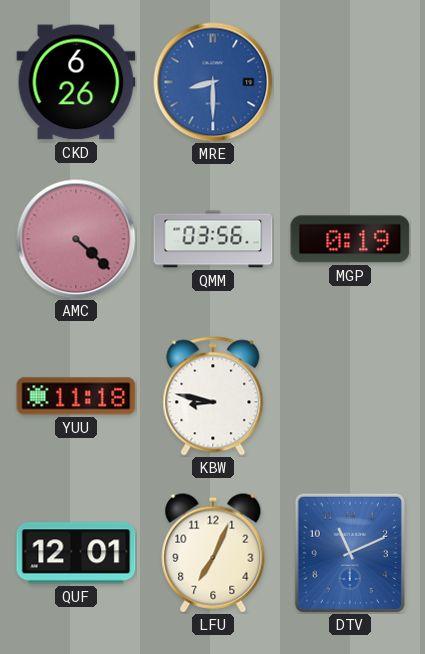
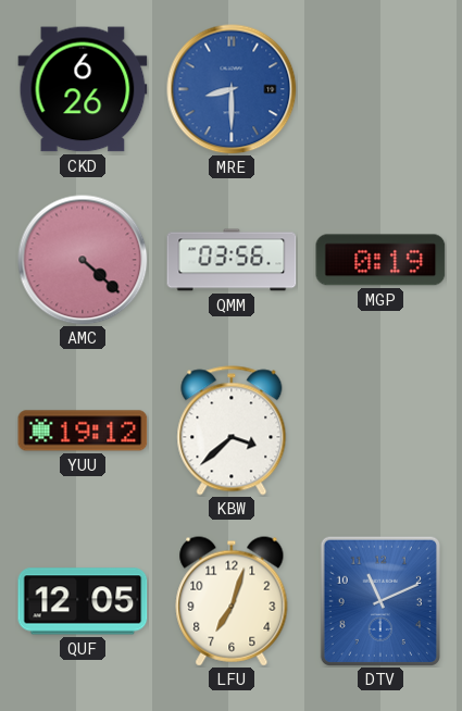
YUU: 11:18 -> 19:12 (83, 431)
KBW: 8:47 -> 3:38 (232, 431)
QUF: 12:01 -> 12:05 (83, 601)
LFU: 7:04 -> 7:03 (232, 601)
